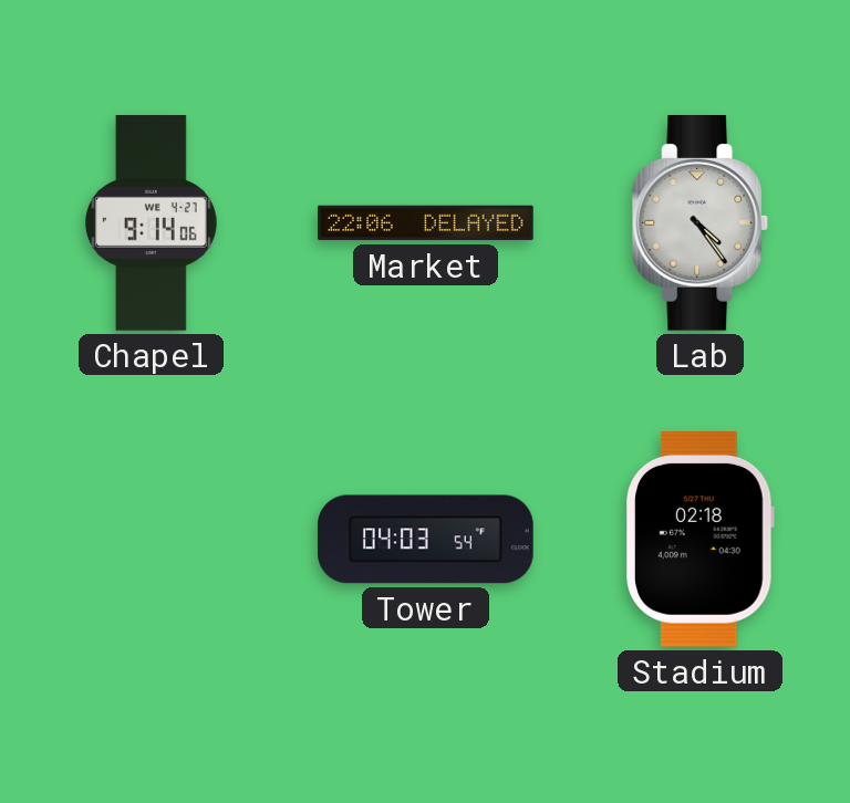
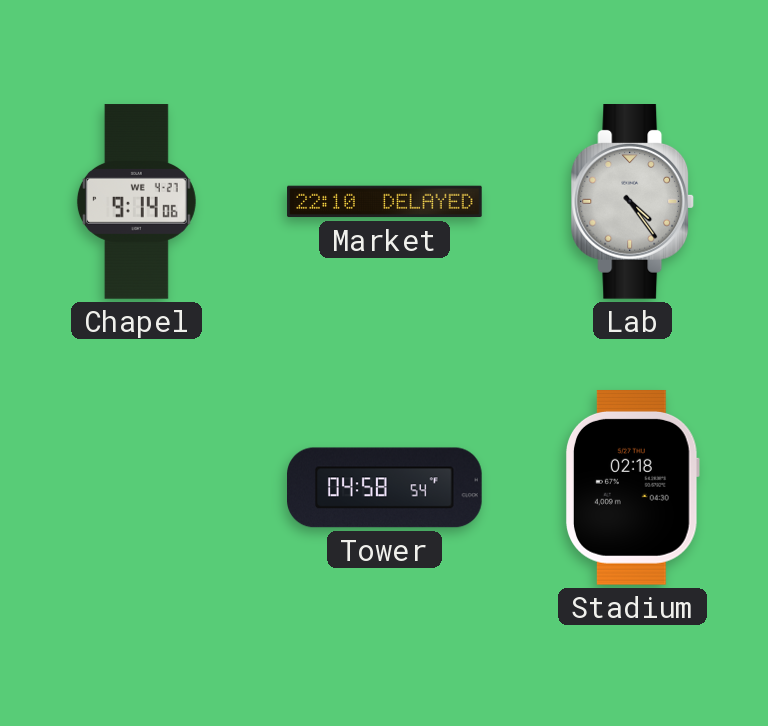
Market: 22:06 -> 22:10 (385, 202)
Tower: 04:03 -> 04:58 (385, 488)
